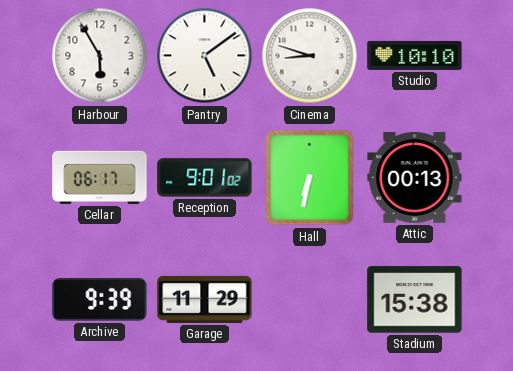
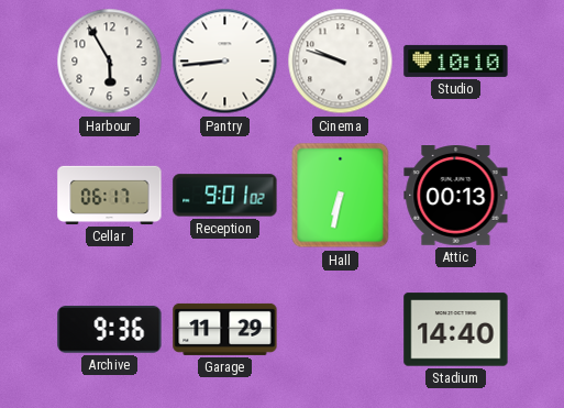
Pantry: 5:09 -> 8:44 (225, 62)
Cinema: 8:48 -> 9:48 (341, 62)
Archive: 9:39 -> 9:36 (110, 330)
Stadium: 15:38 -> 14:40 (456, 330)
